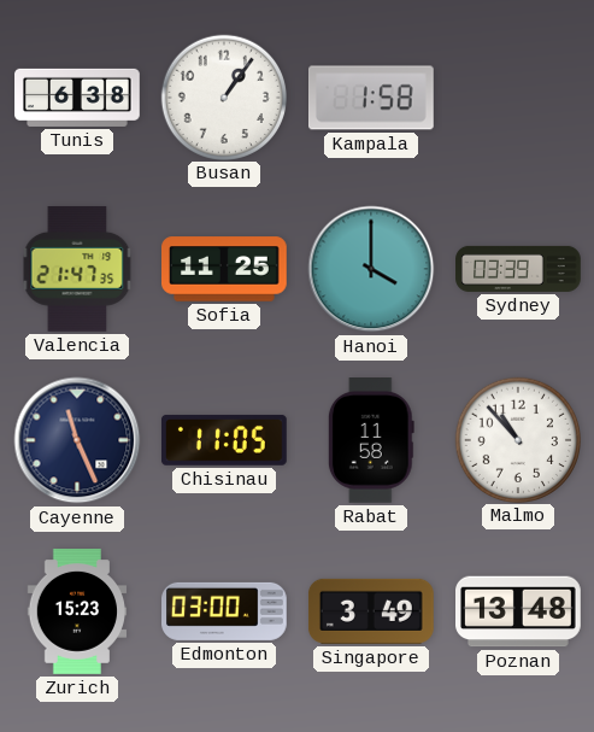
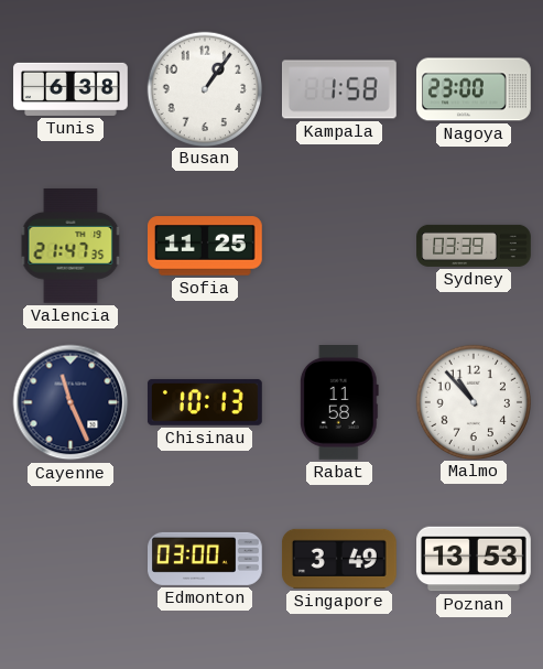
Nagoya: none -> 23:00 (475, 89)
Hanoi: 4:00 -> none (371, 269)
Chisinau: 11:05 -> 10:13 (205, 402)
Zurich: 15:23 -> none (77, 613)
Poznan: 13:48 -> 13:53 (475, 559)
